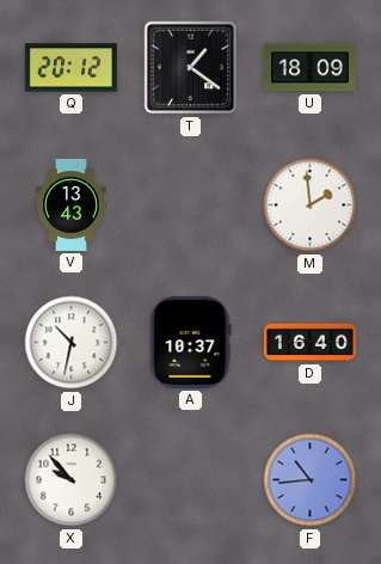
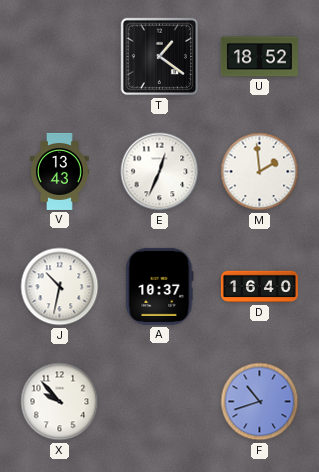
Q: 20:12 -> none (70, 68)
U: 18:09 -> 18:52 (259, 57)
E: none -> 12:34 (160, 172)
F: 10:44 -> 10:42 (260, 402)
